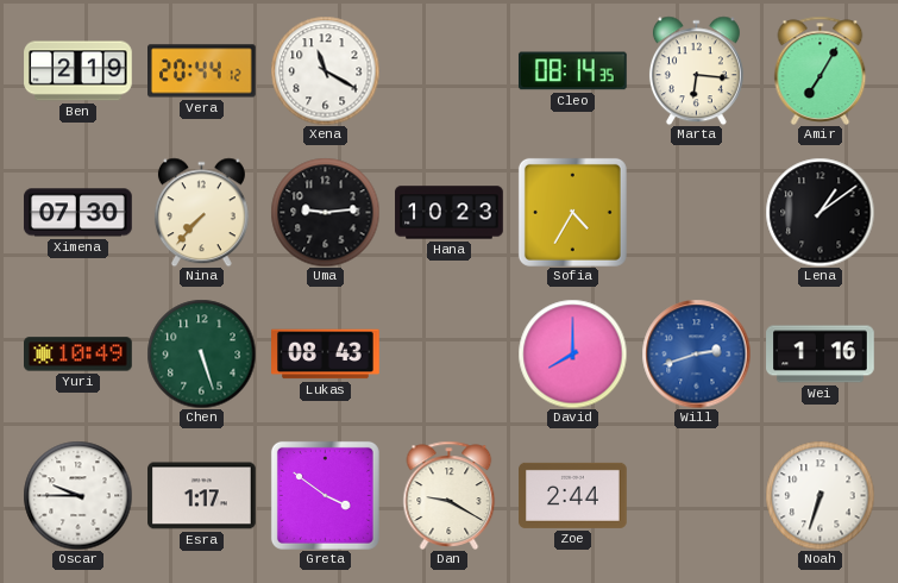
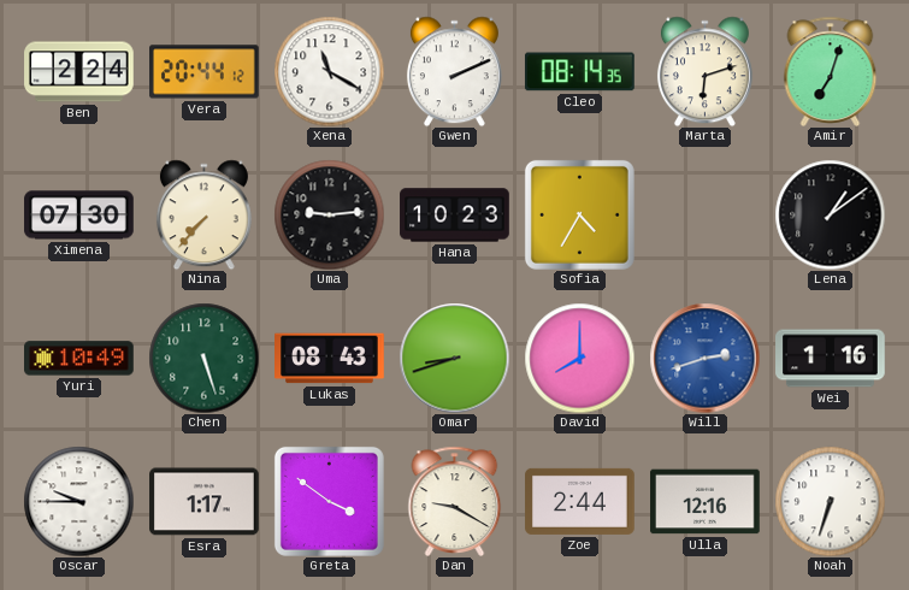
Ben: 2:19 -> 2:24 (79, 72)
Gwen: none -> 2:11 (454, 71)
Marta: 6:16 -> 6:12 (704, 71)
Amir: 7:05 -> 7:03 (831, 71)
Omar: none -> 8:42 (454, 358)
Ulla: none -> 12:16 (706, 502)
